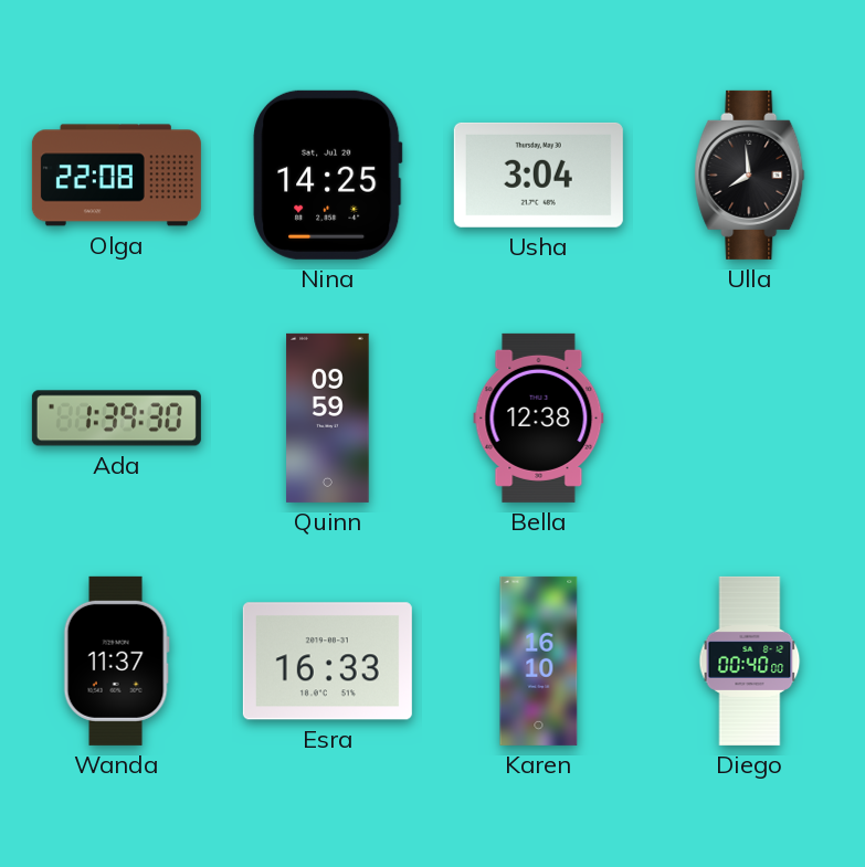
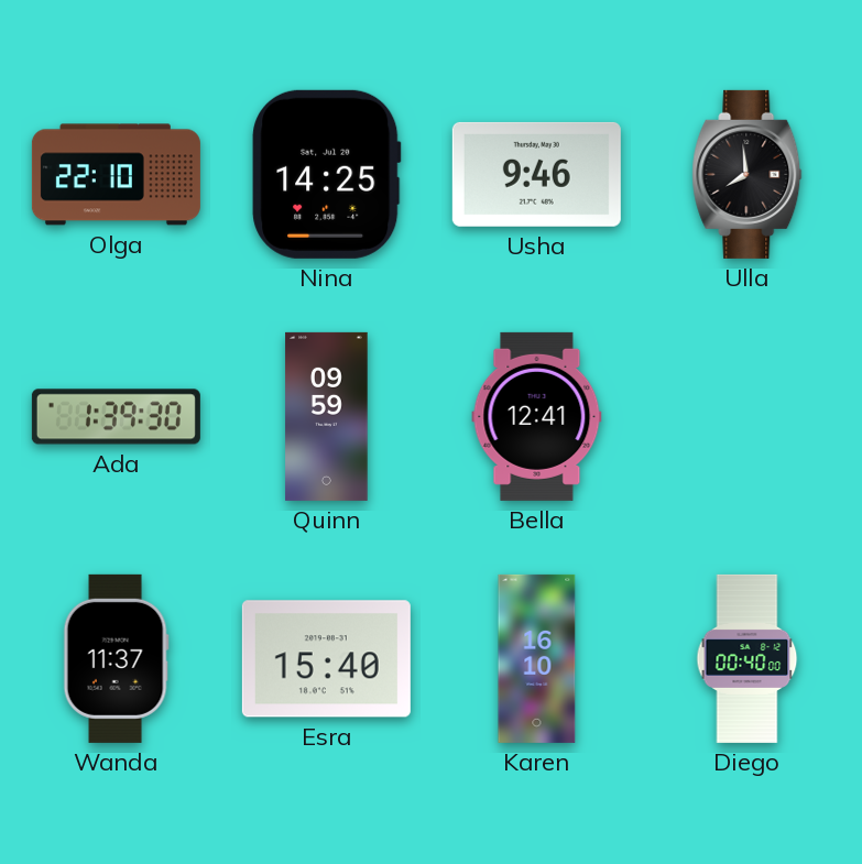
Olga: 22:08 -> 22:10 (116, 175)
Usha: 3:04 -> 9:46 (536, 174)
Bella: 12:38 -> 12:41 (537, 416)
Esra: 16:33 -> 15:40 (326, 659)
